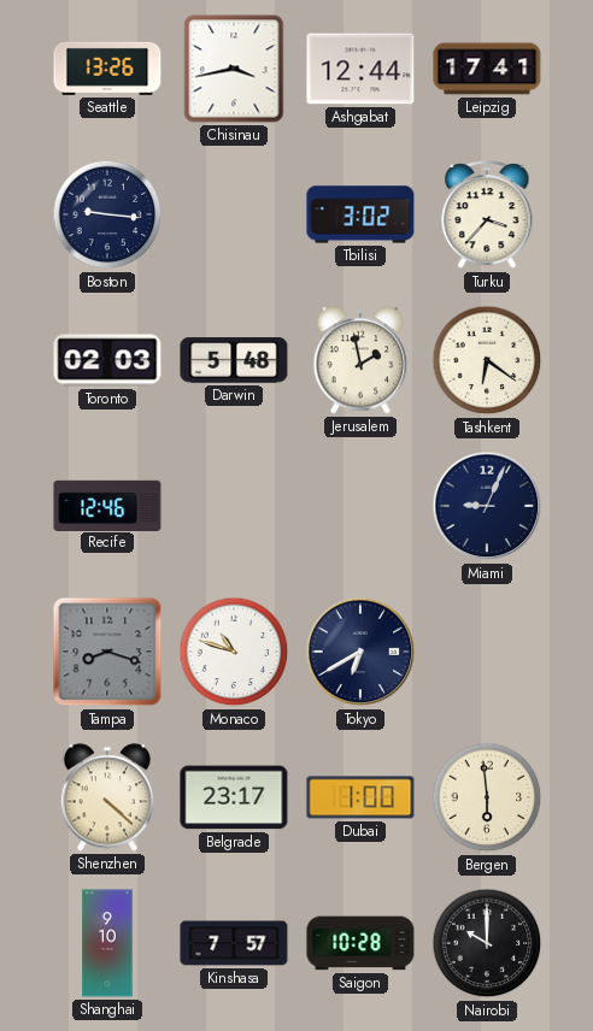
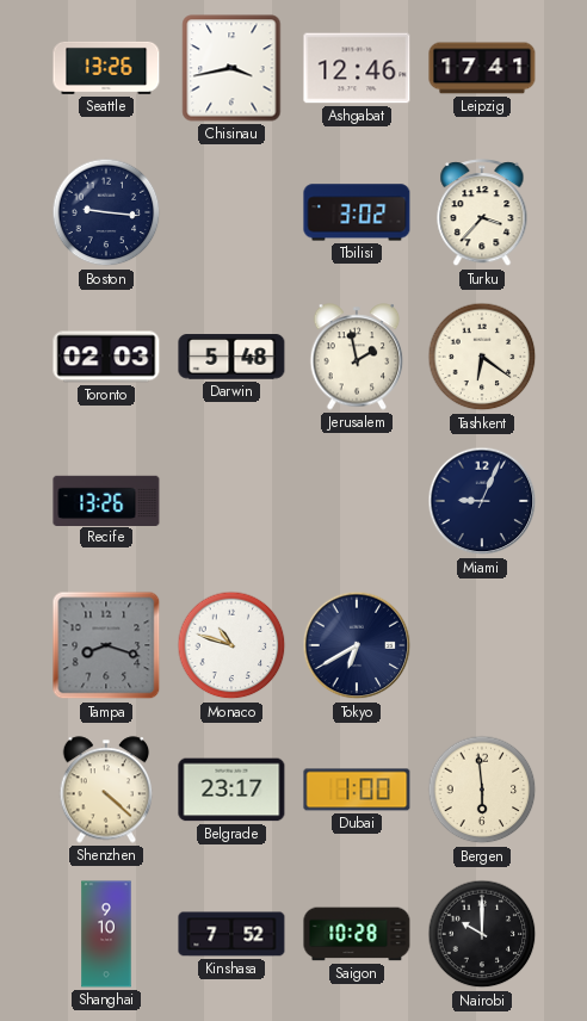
Ashgabat: 12:44 -> 12:46 (357, 68)
Recife: 12:46 -> 13:26 (106, 500)
Kinshasa: 7:57 -> 7:52 (231, 934)
